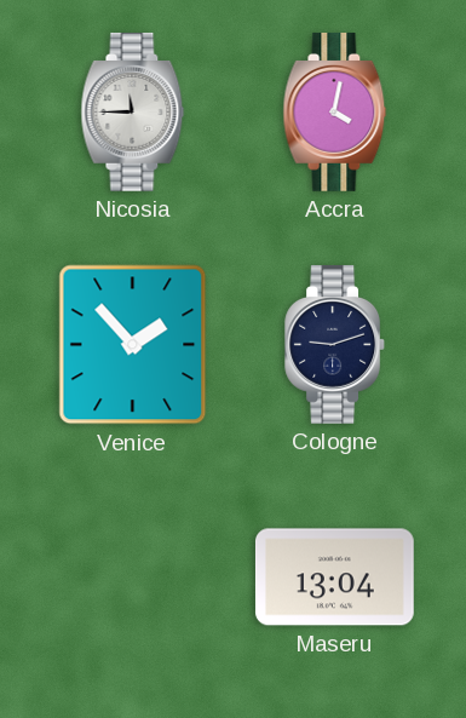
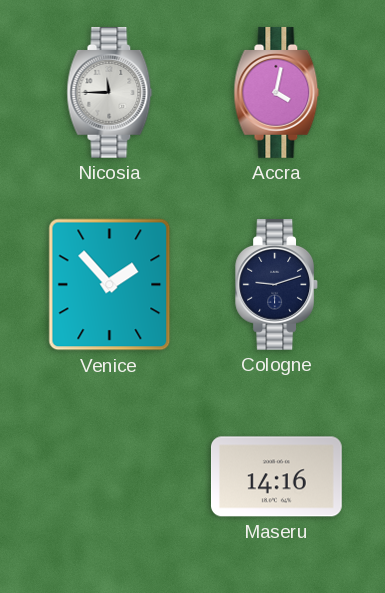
Maseru: 13:04 -> 14:16 (276, 477)
